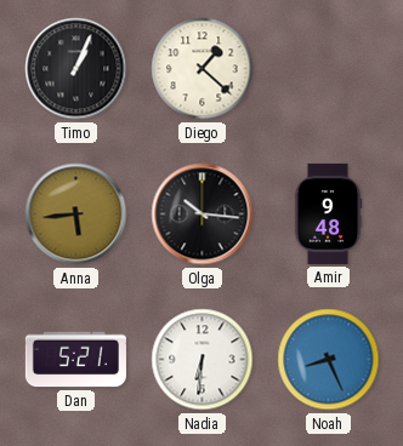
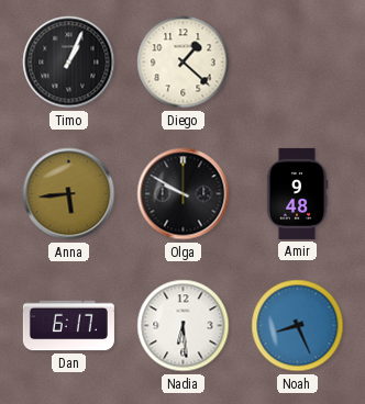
Olga: 10:16 -> 9:50 (184, 194)
Dan: 5:21 -> 6:17 (68, 326)
Nadia: 6:31 -> 6:29 (184, 326)
